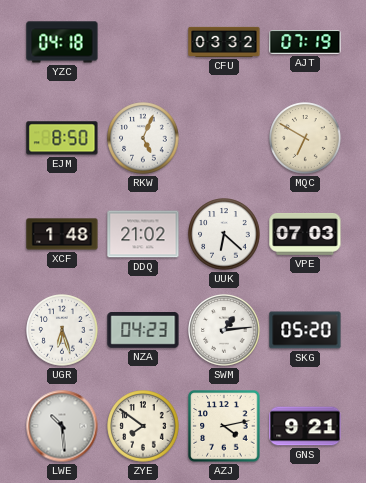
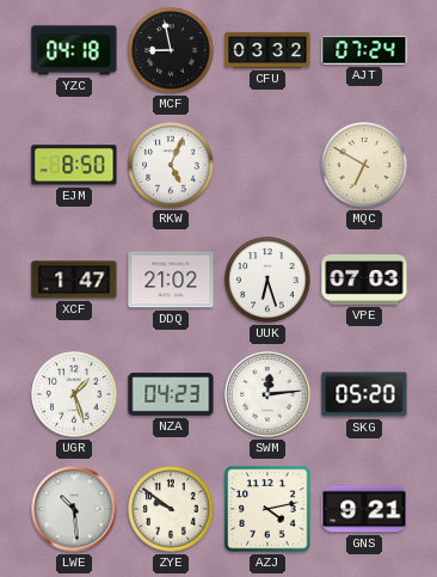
MCF: none -> 8:58 (171, 50)
AJT: 07:19 -> 07:24 (364, 50)
XCF: 1:48 -> 1:47 (74, 280)
UUK: 6:22 -> 6:27 (267, 280)
UGR: 6:27 -> 1:27 (74, 394)
SWM: 1:14 -> 12:14 (267, 394)
ZYE: 7:51 -> 9:51 (171, 509)
